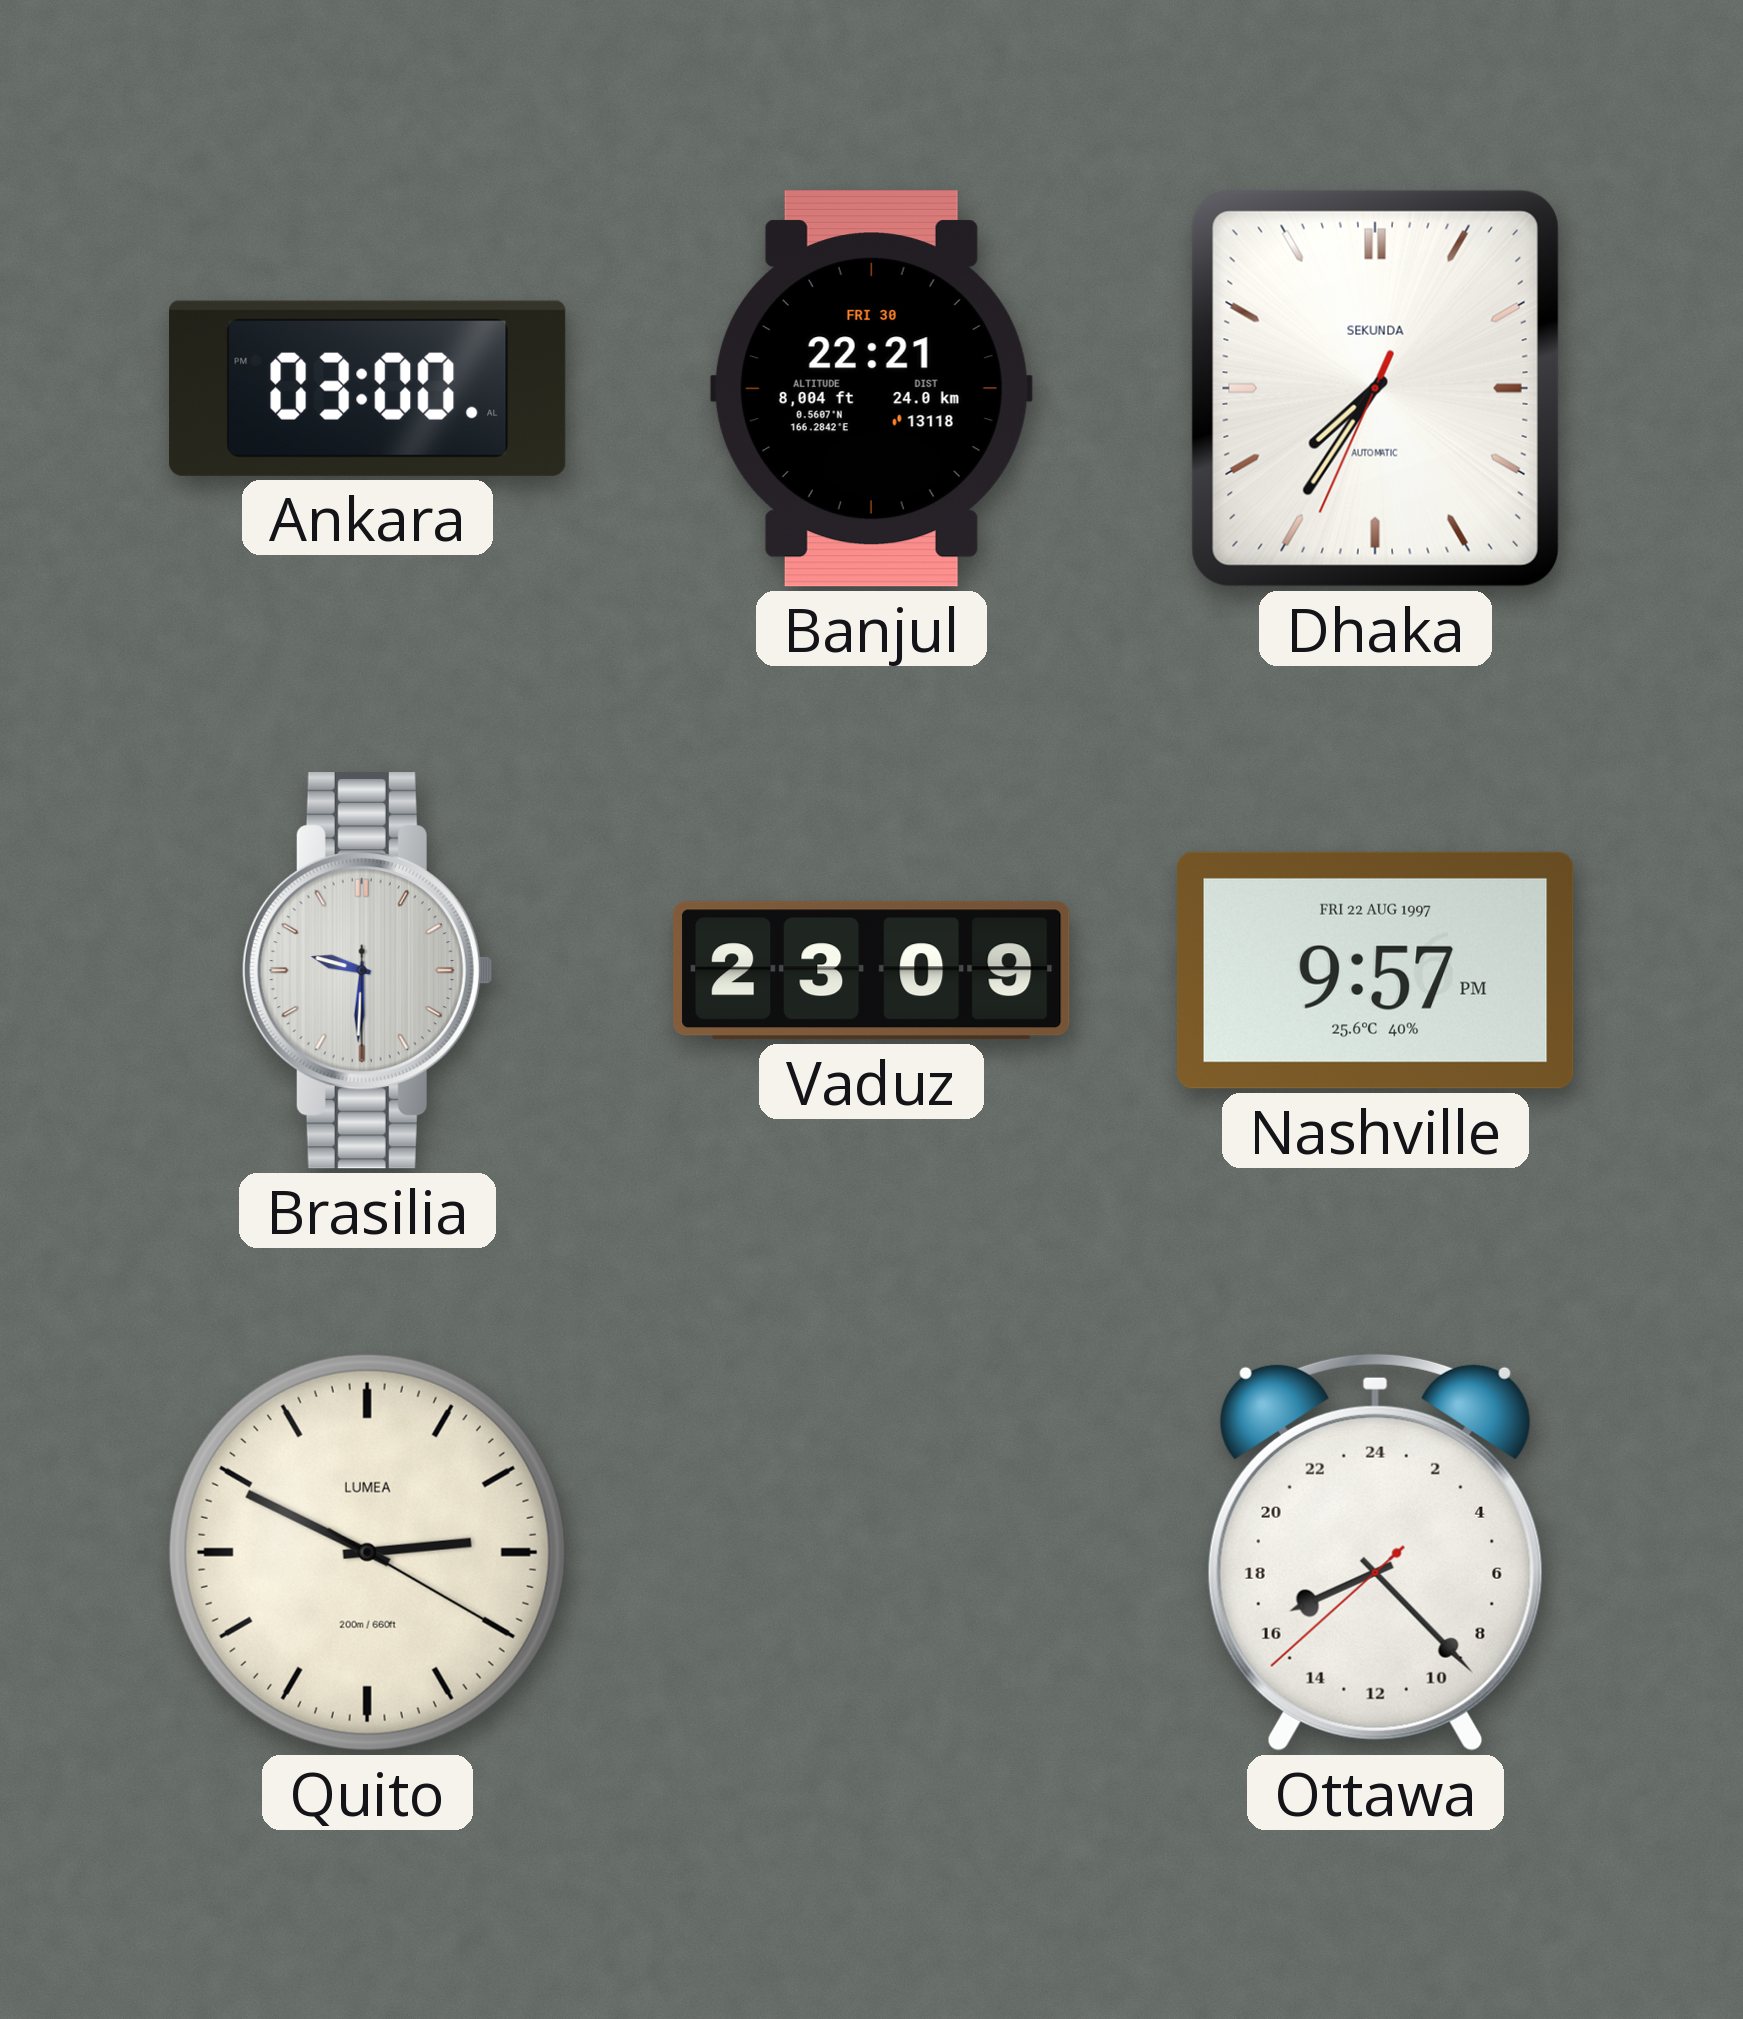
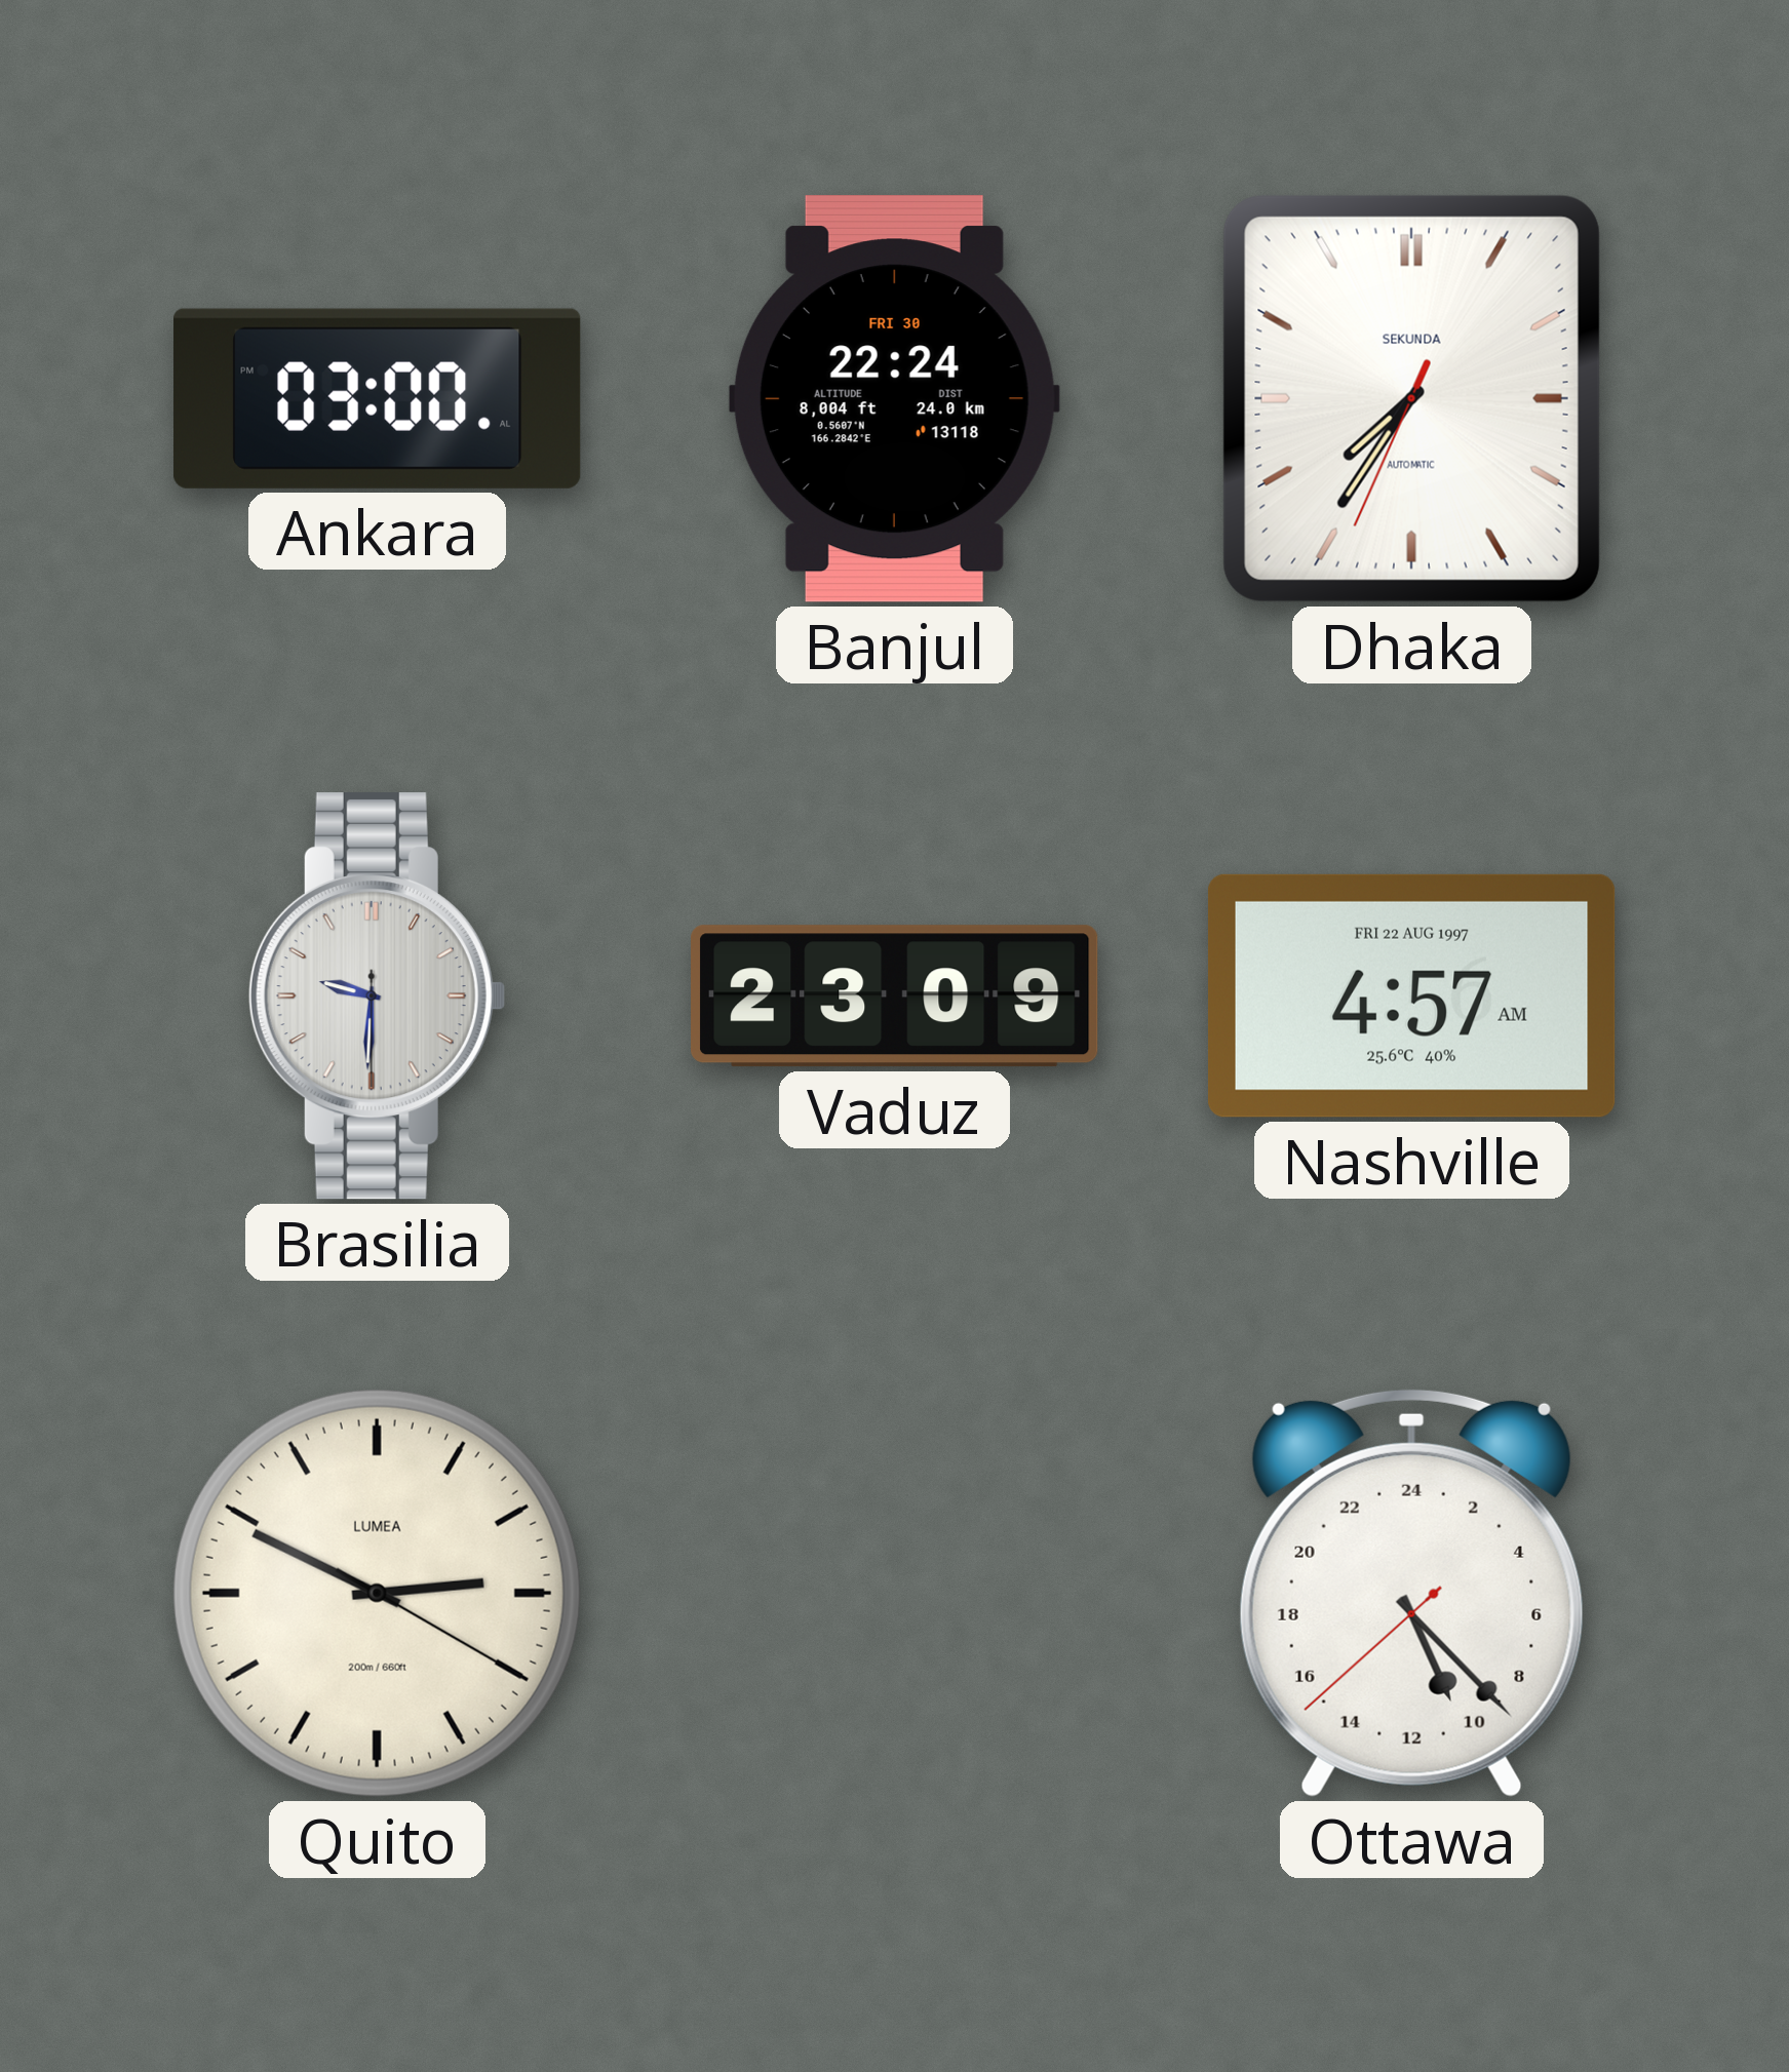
Banjul: 22:21 -> 22:24 (894, 399)
Nashville: 9:57 -> 4:57 (1411, 995)
Ottawa: 16:22 -> 10:22 (1411, 1593)
